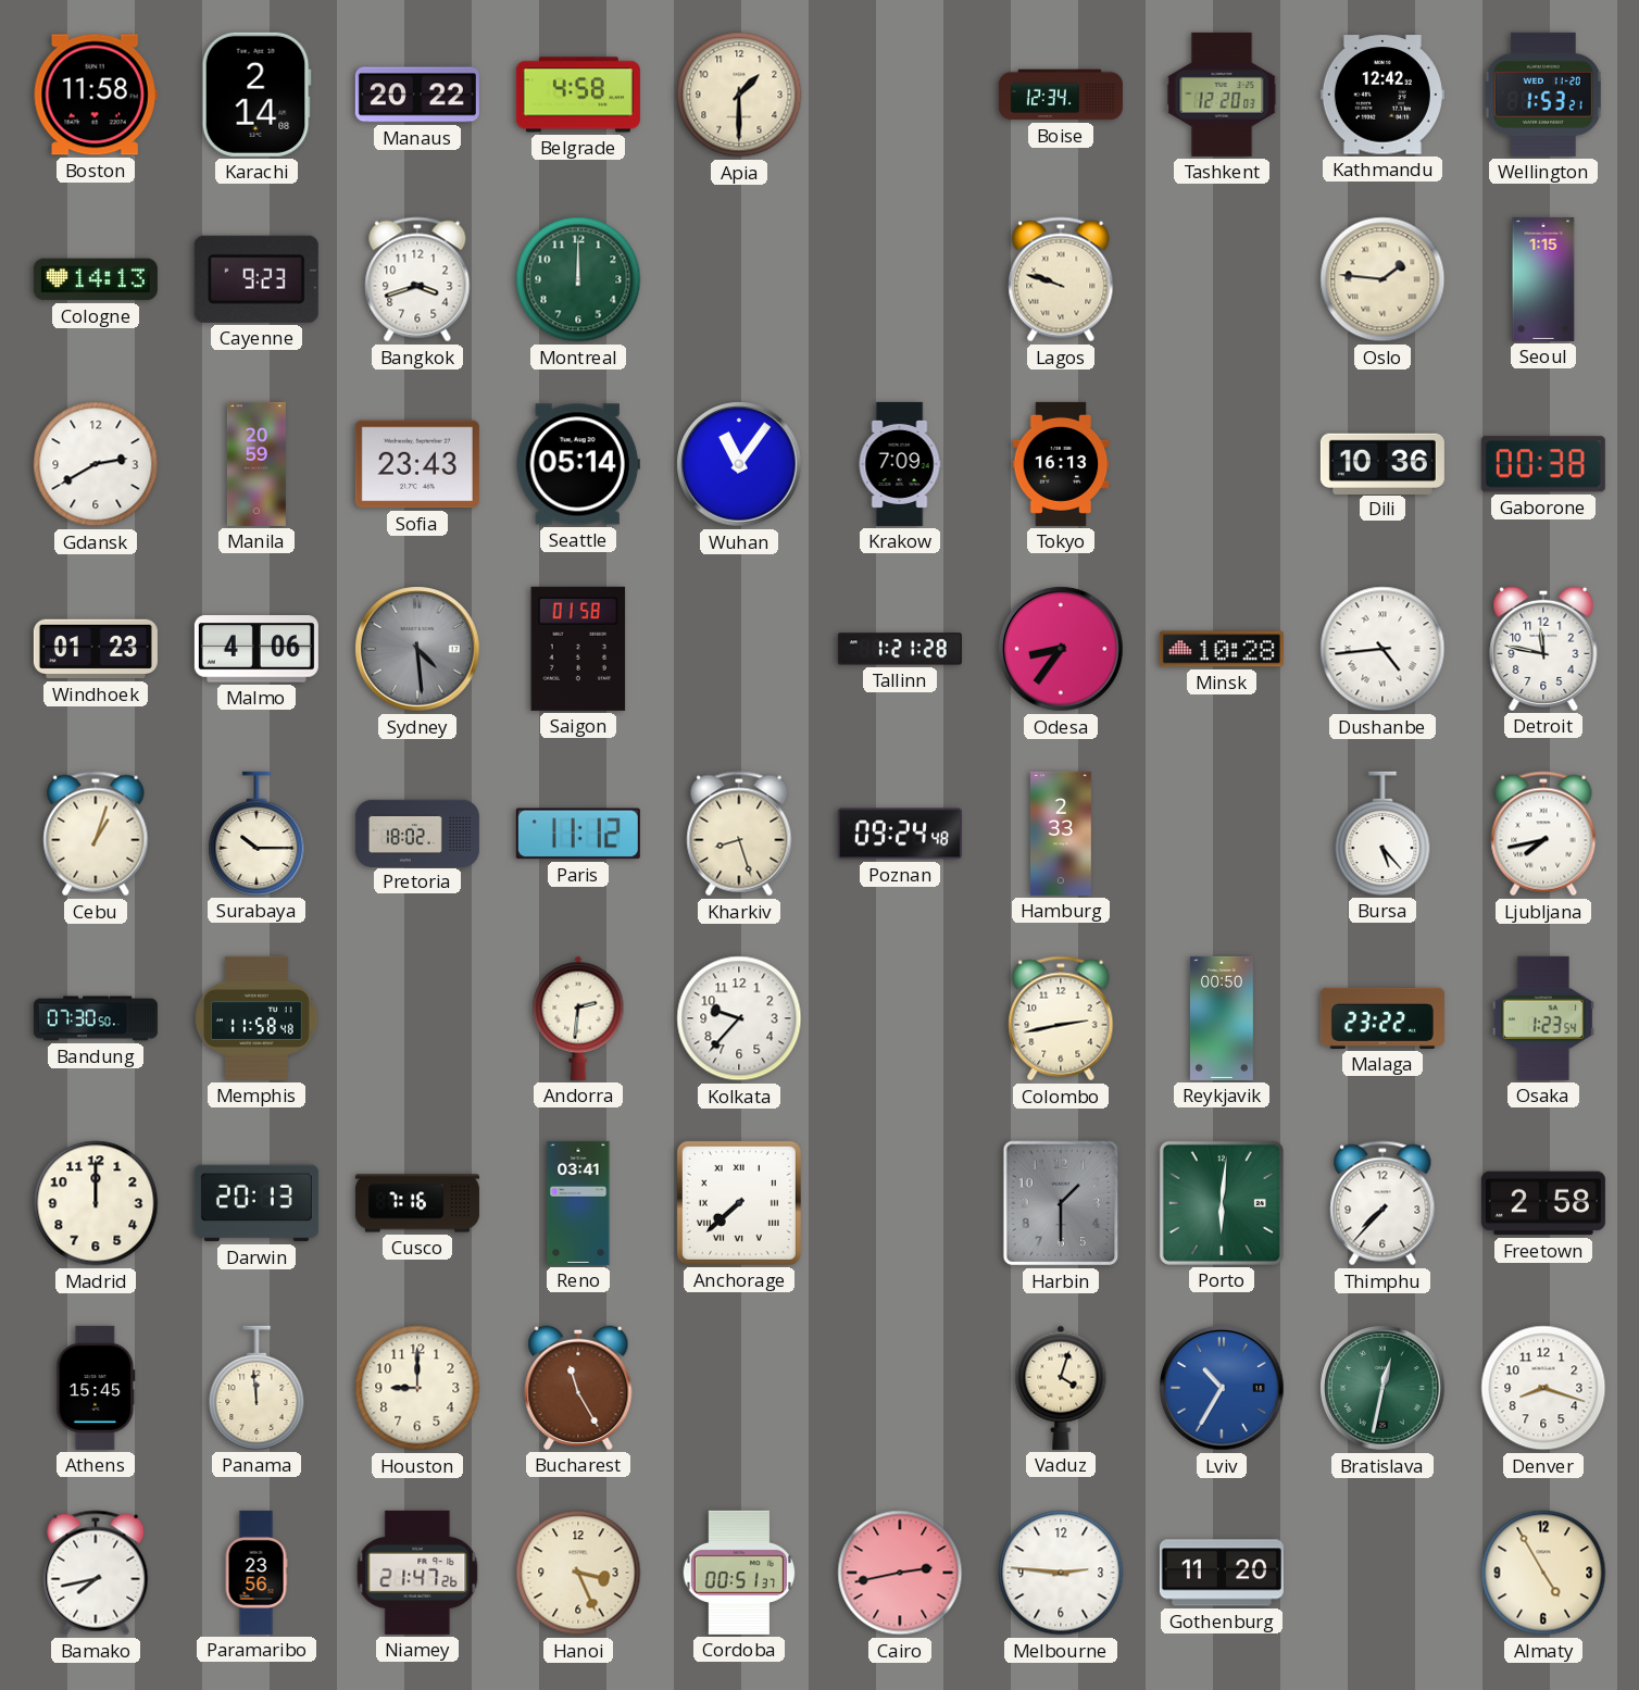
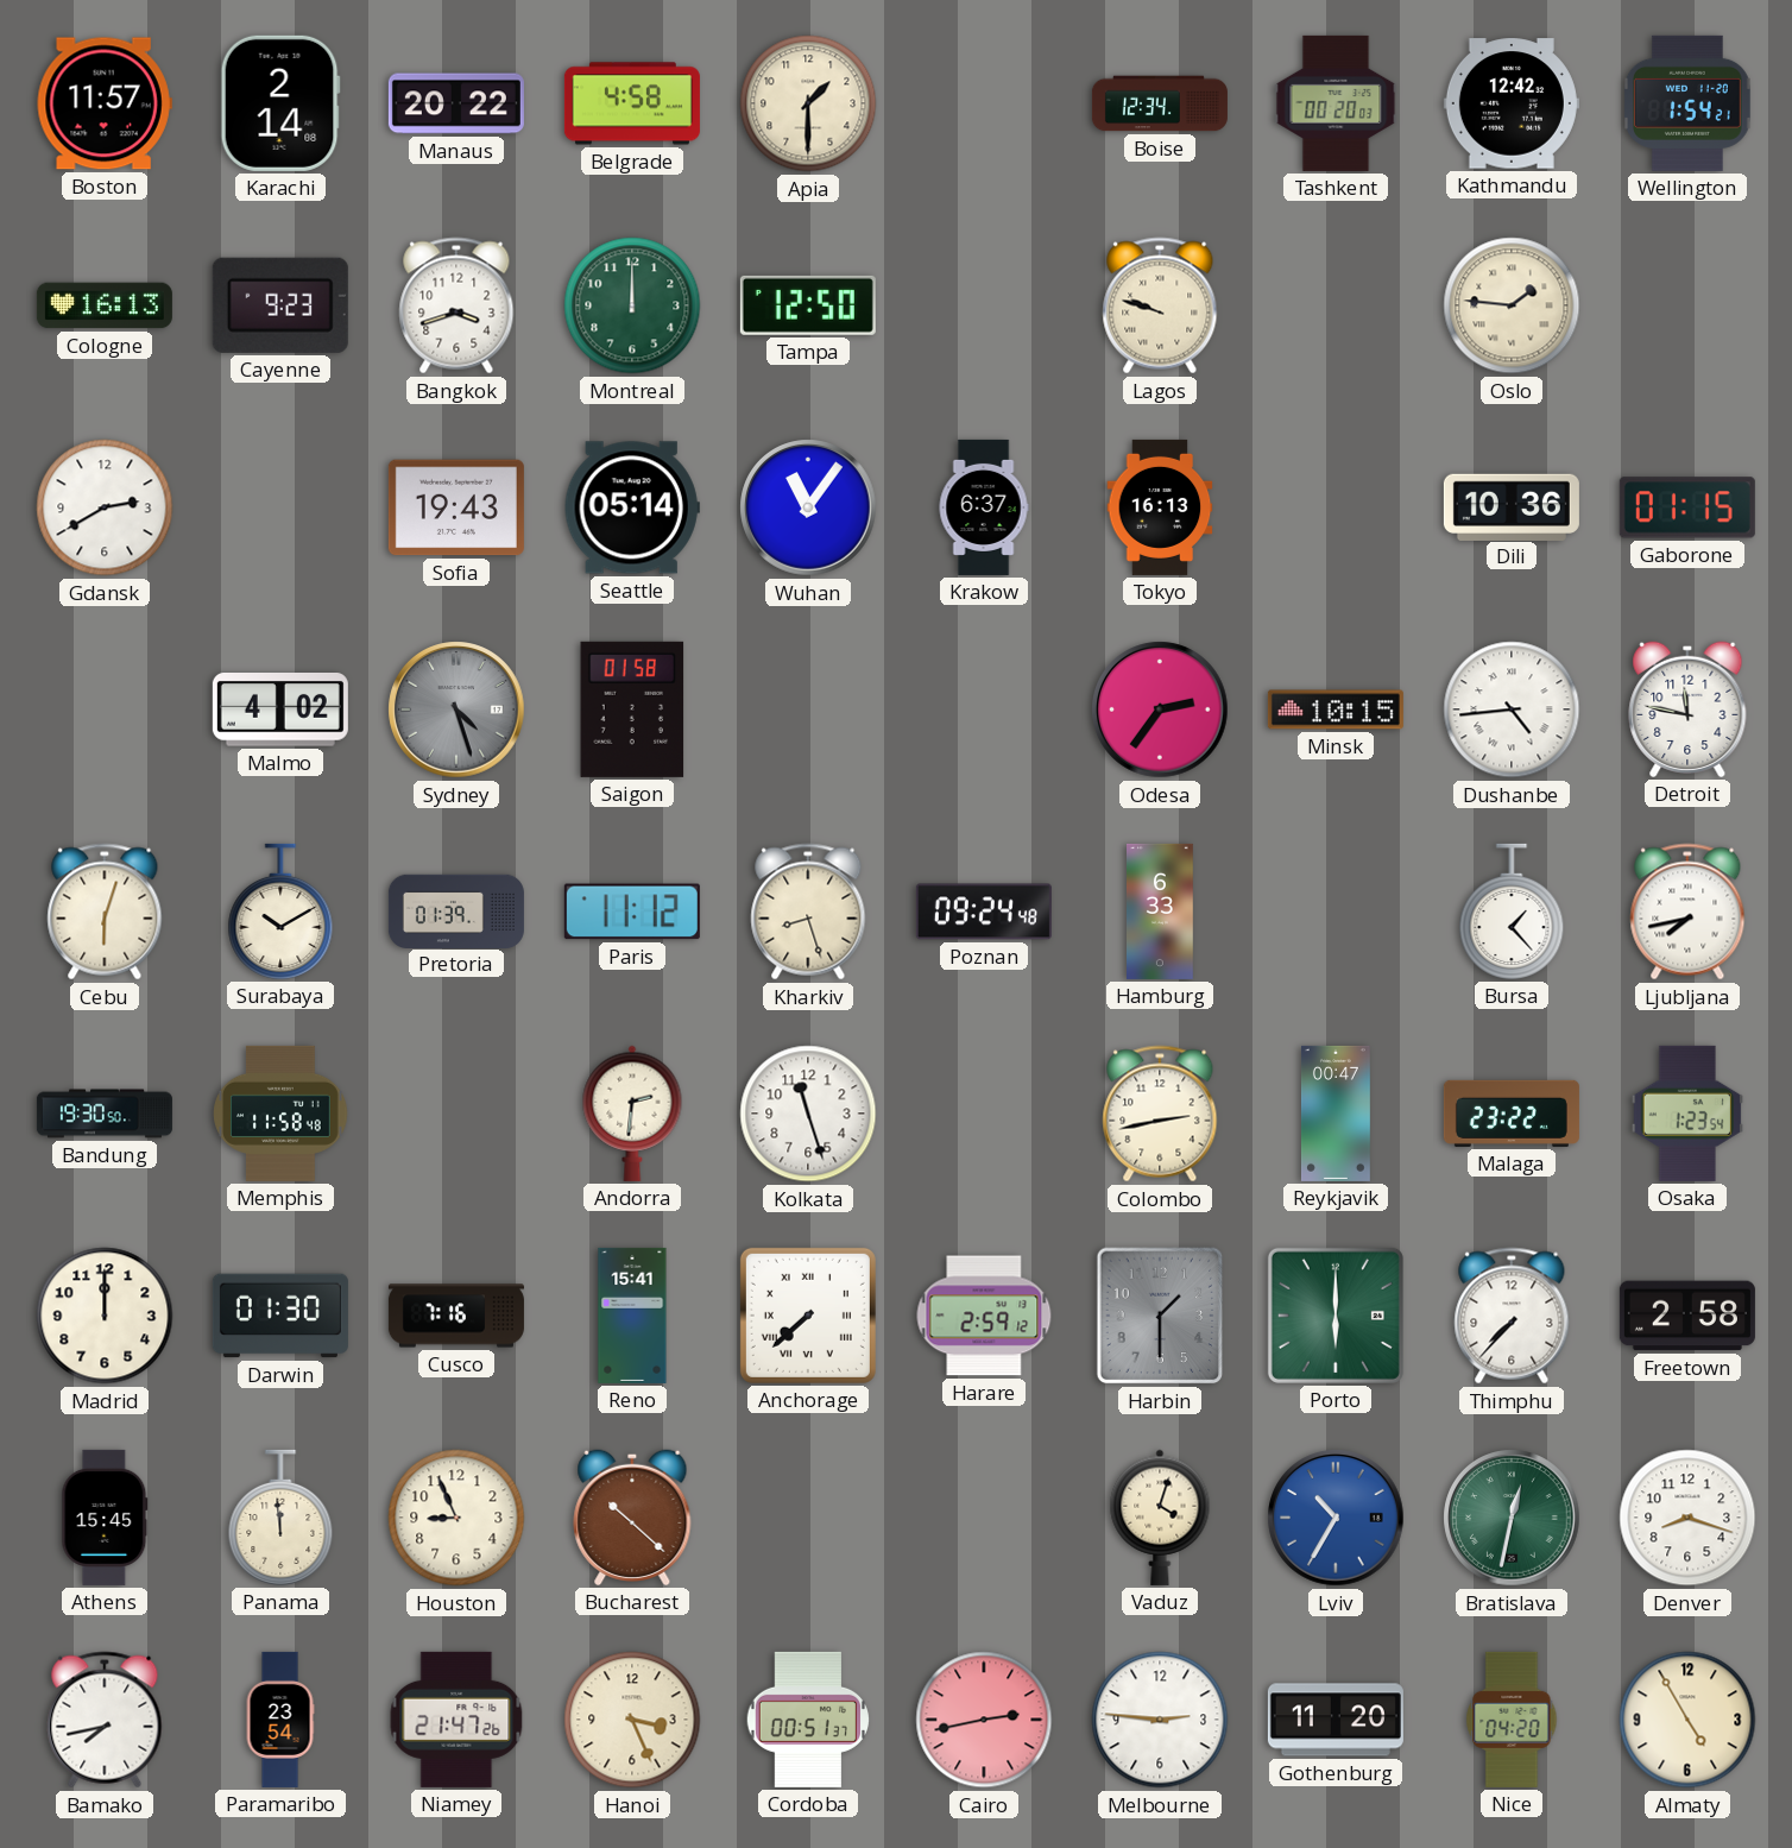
Boston: 11:58 -> 11:57 (105, 103)
Tashkent: 12:20 -> 00:20 (1336, 103)
Wellington: 1:53 -> 1:54 (1687, 103)
Cologne: 14:13 -> 16:13 (105, 305)
Tampa: none -> 12:50 (808, 305)
Seoul: 1:15 -> none (1543, 279)
Manila: 20:59 -> none (257, 464)
Sofia: 23:43 -> 19:43 (456, 507)
Krakow: 7:09 -> 6:37 (984, 507)
Gaborone: 00:38 -> 01:15 (1687, 507)
Windhoek: 01:23 -> none (96, 649)
Malmo: 4:06 -> 4:02 (280, 709)
Sydney: 4:29 -> 4:27 (456, 709)
Tallinn: 1:21 -> none (900, 649)
Odesa: 8:36 -> 2:36 (1160, 709)
Minsk: 10:28 -> 10:15 (1336, 709)
Cebu: 1:03 -> 6:03 (105, 912)
Surabaya: 10:15 -> 10:10 (280, 912)
Pretoria: 18:02 -> 01:39 (456, 910)
Hamburg: 2:33 -> 6:33 (1161, 912)
Bursa: 5:23 -> 1:23 (1512, 912)
Bandung: 07:30 -> 19:30 (105, 1114)
Kolkata: 9:37 -> 11:27 (808, 1114)
Reykjavik: 00:50 -> 00:47 (1336, 1114)
Darwin: 20:13 -> 01:30 (280, 1316)
Reno: 03:41 -> 15:41 (632, 1316)
Harare: none -> 2:59 (984, 1316)
Porto: 6:01 -> 6:00 (1336, 1316)
Houston: 9:00 -> 8:56 (456, 1518)
Bucharest: 11:25 -> 10:22 (632, 1518)
Paramaribo: 23:56 -> 23:54 (280, 1720)
Nice: none -> 04:20 (1512, 1720)
